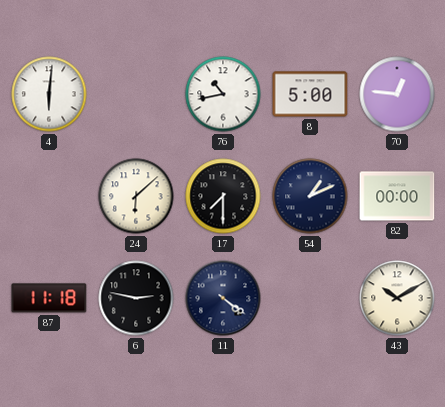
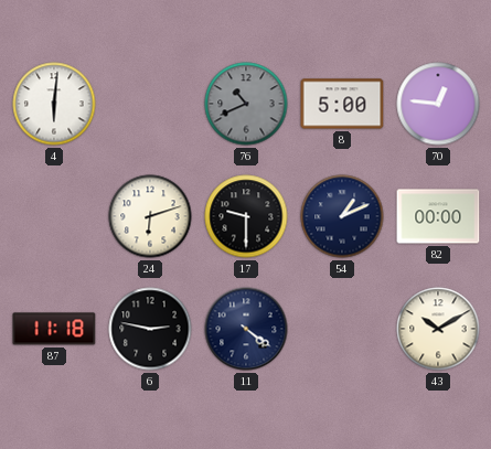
76: 10:43 -> 10:41 (246, 104)
76 dial: white -> grey (246, 104)
24: 6:08 -> 6:12 (150, 216)
17: 7:30 -> 9:30 (246, 216)
